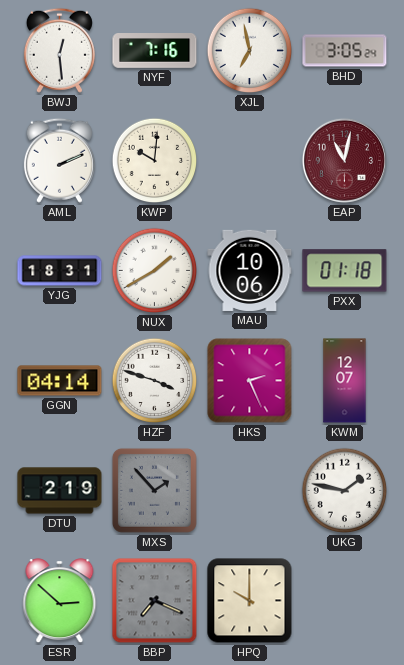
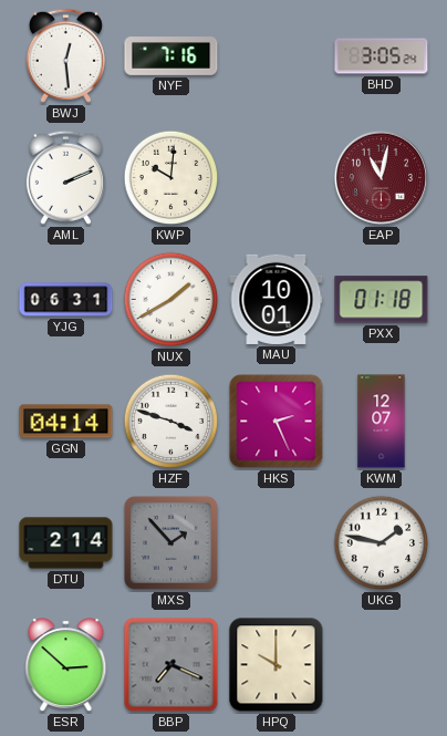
XJL: 6:58 -> none (250, 51)
YJG: 18:31 -> 06:31 (66, 300)
MAU: 10:06 -> 10:01 (277, 299)
DTU: 2:19 -> 2:14 (66, 543)
